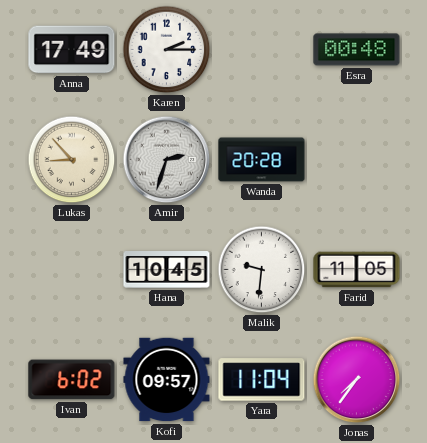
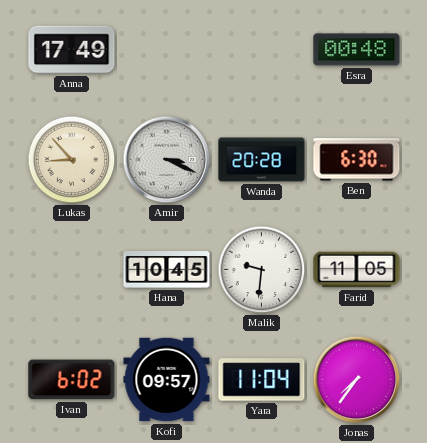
Karen: 2:15 -> none (167, 50)
Amir: 2:33 -> 3:19 (167, 160)
Ben: none -> 6:30 (357, 160)
